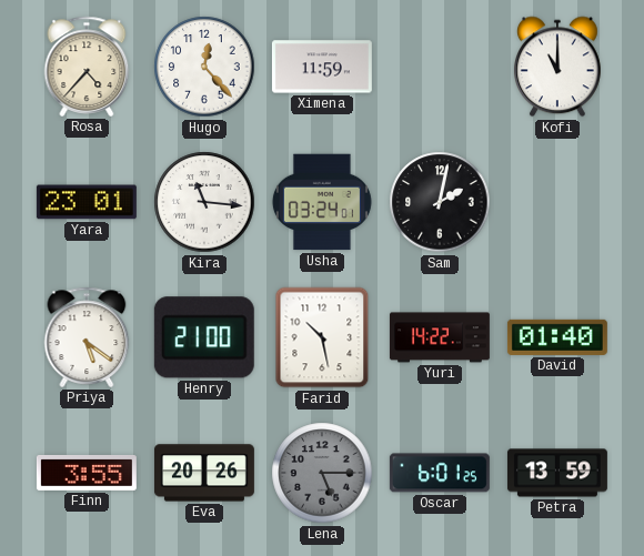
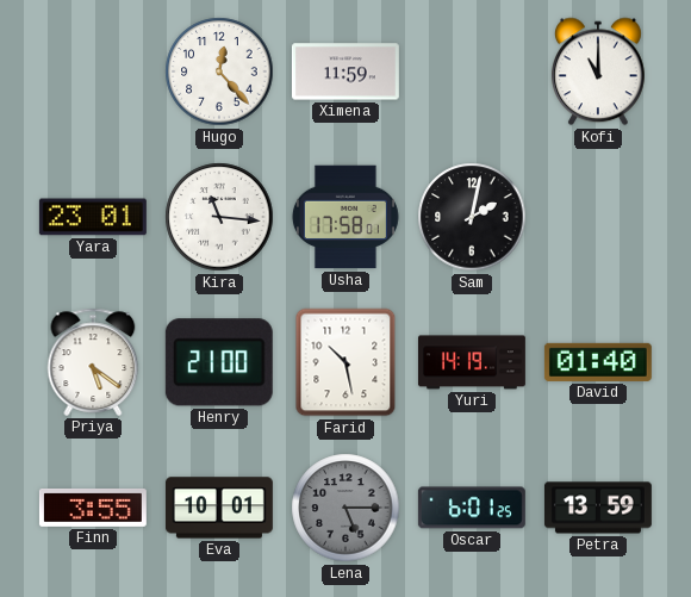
Rosa: 4:37 -> none (87, 67)
Usha: 03:24 -> 17:58 (345, 217)
Yuri: 14:22 -> 14:19 (472, 362)
Eva: 20:26 -> 10:01 (219, 508)
